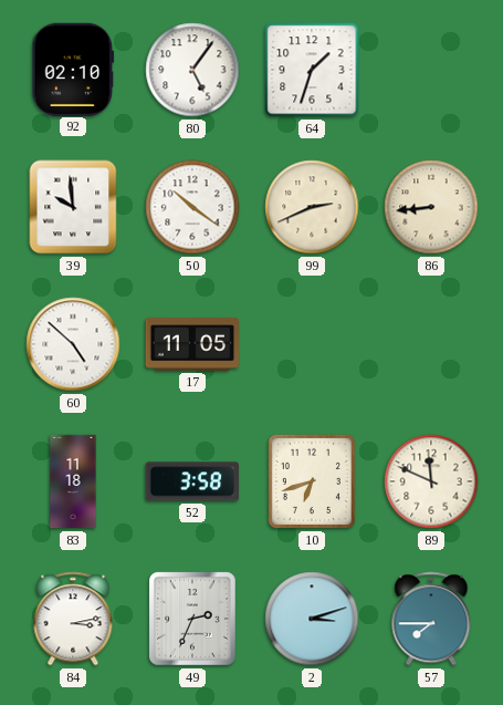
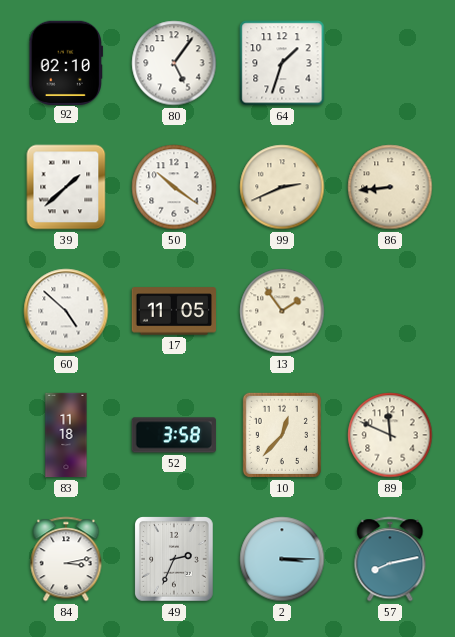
39: 9:59 -> 1:38 (66, 187)
13: none -> 1:54 (282, 311)
10: 6:42 -> 12:37 (282, 435)
2: 3:12 -> 3:15 (282, 559)
57: 7:45 -> 8:13 (390, 559)
